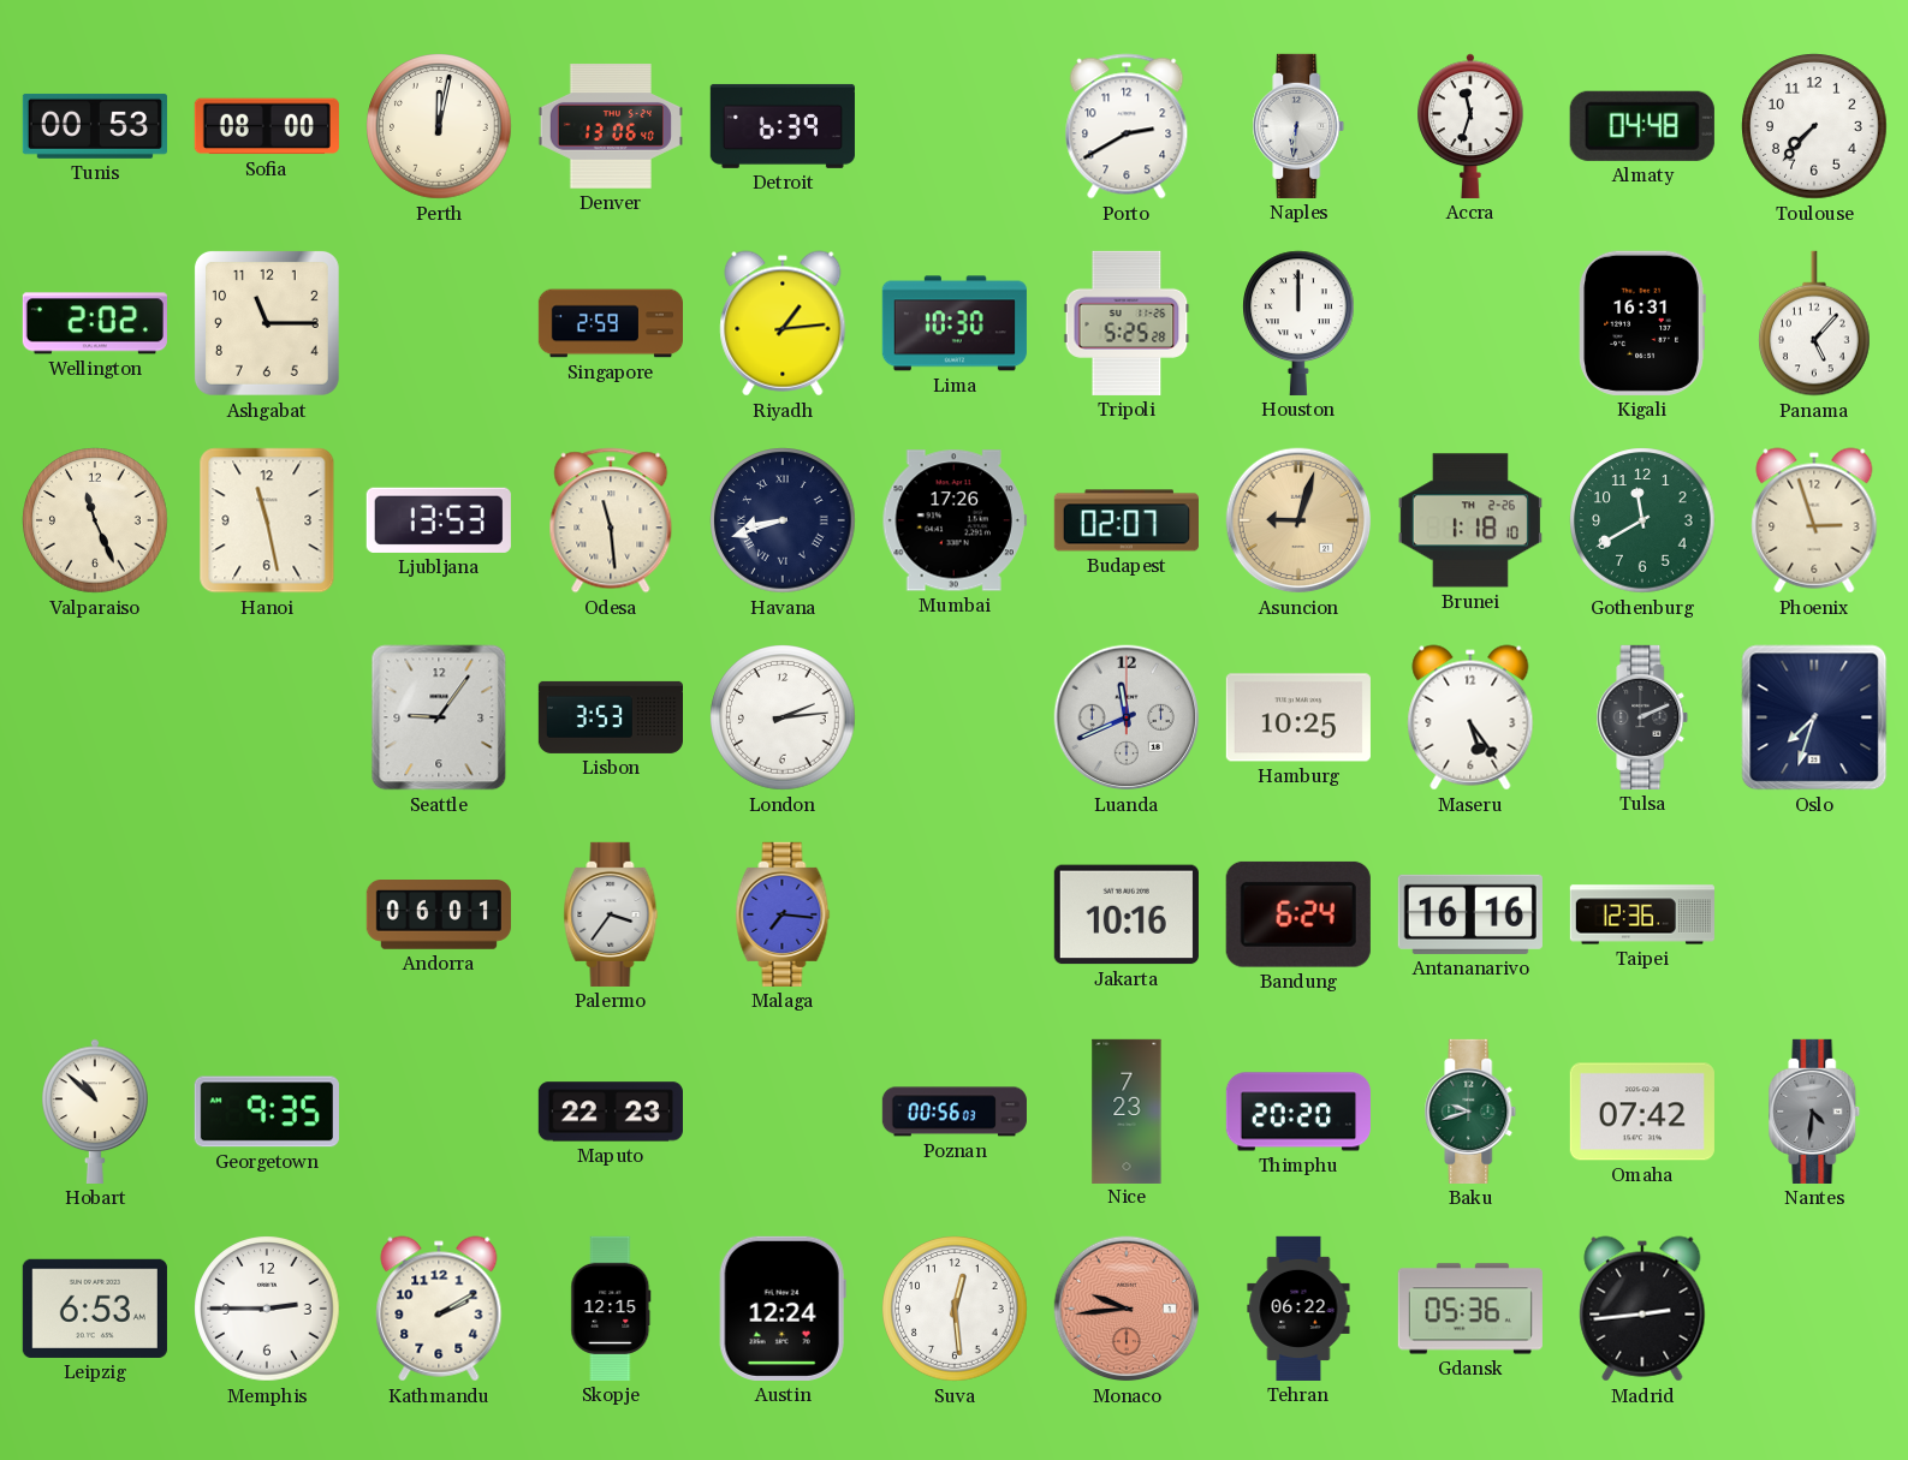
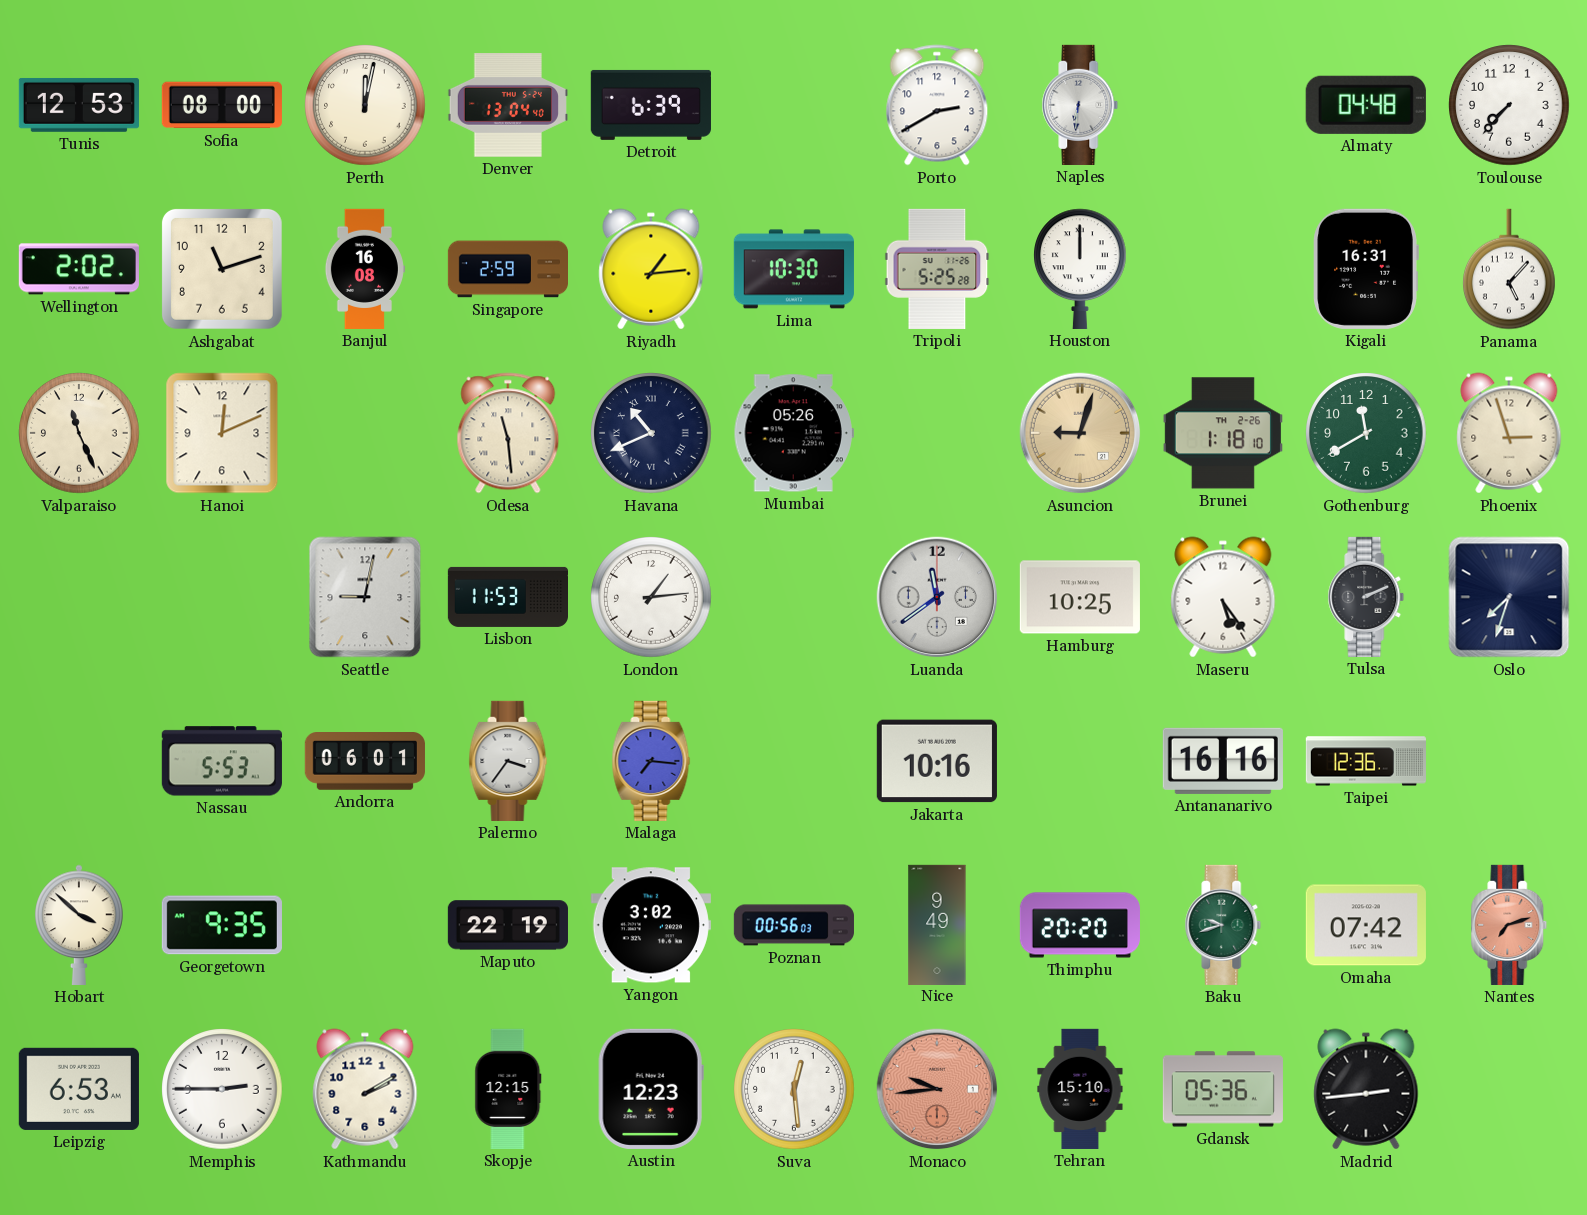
Tunis: 00:53 -> 12:53 (79, 105)
Denver: 13:06 -> 13:04 (508, 105)
Accra: 11:33 -> none (1470, 126)
Ashgabat: 11:15 -> 11:12 (222, 269)
Banjul: none -> 16:08 (364, 269)
Hanoi: 11:28 -> 12:11 (222, 433)
Ljubljana: 13:53 -> none (439, 520)
Havana: 8:42 -> 10:41 (651, 433)
Mumbai: 17:26 -> 05:26 (794, 433)
Budapest: 02:07 -> none (1127, 520)
Seattle: 9:06 -> 9:02 (365, 597)
Lisbon: 3:53 -> 11:53 (507, 597)
London: 2:14 -> 1:14 (651, 597)
Luanda: 11:41 -> 11:39 (937, 597)
Nassau: none -> 5:53 (222, 761)
Bandung: 6:24 -> none (1298, 914)
Hobart: 10:52 -> 3:52 (79, 925)
Maputo: 22:23 -> 22:19 (508, 925)
Yangon: none -> 3:02 (651, 925)
Nice: 7:23 -> 9:49 (937, 924)
Nantes: 4:31 -> 7:12 (1509, 925)
Nantes dial: grey -> salmon (1509, 925)
Austin: 12:24 -> 12:23 (651, 1089)
Tehran: 06:22 -> 15:10 (1080, 1089)
